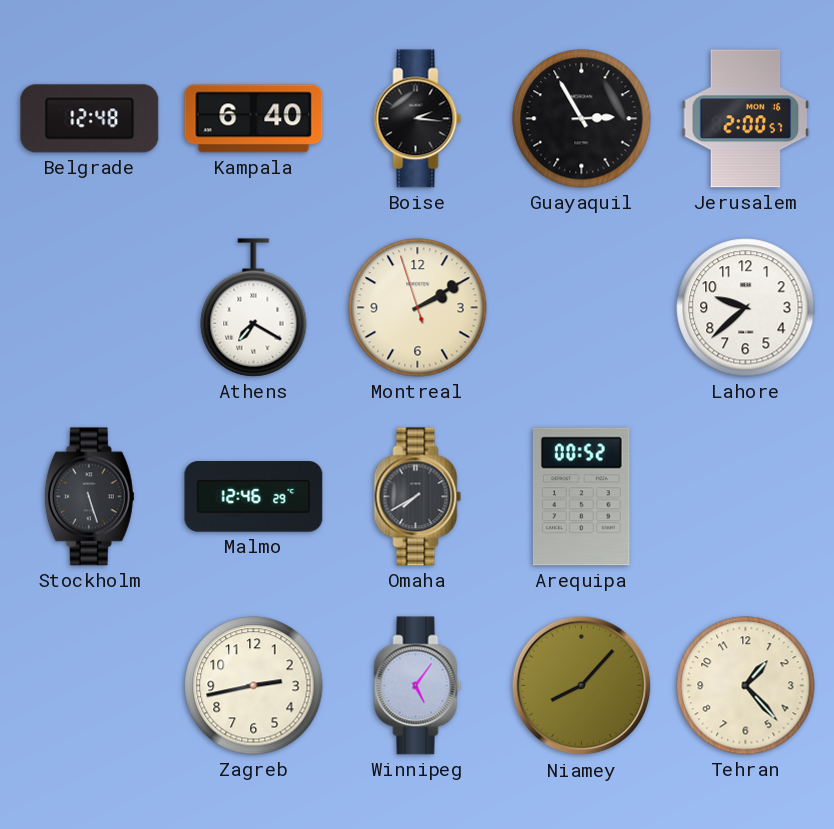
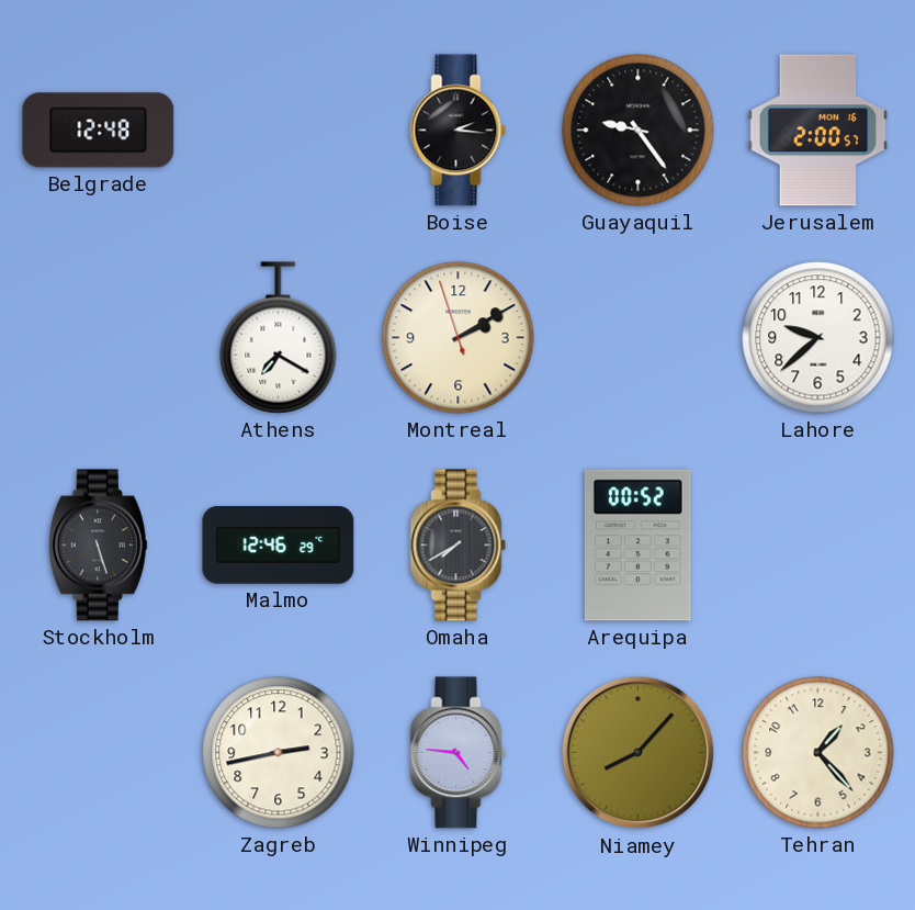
Kampala: 6:40 -> none (254, 119)
Guayaquil: 2:55 -> 9:24 (639, 131)
Winnipeg: 5:06 -> 4:46 (459, 753)
